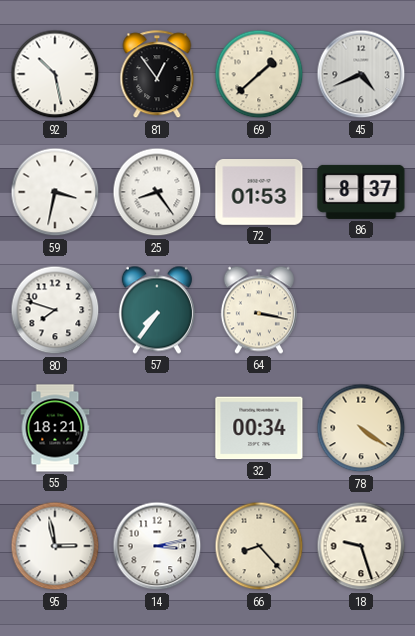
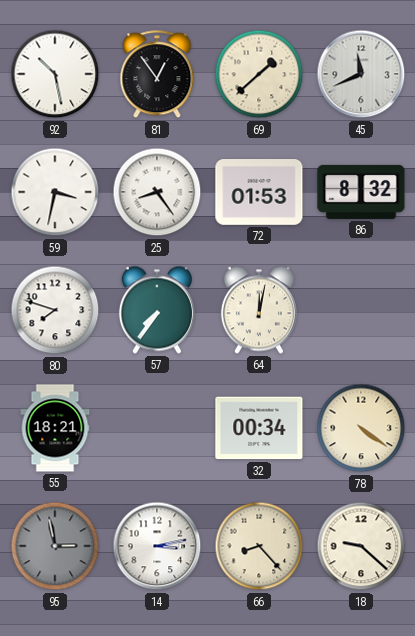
45: 4:41 -> 11:41 (361, 74)
86: 8:37 -> 8:32 (361, 192)
64: 3:17 -> 12:02 (259, 310)
95 dial: white -> grey (55, 546)
18: 9:27 -> 9:22 (361, 546)
